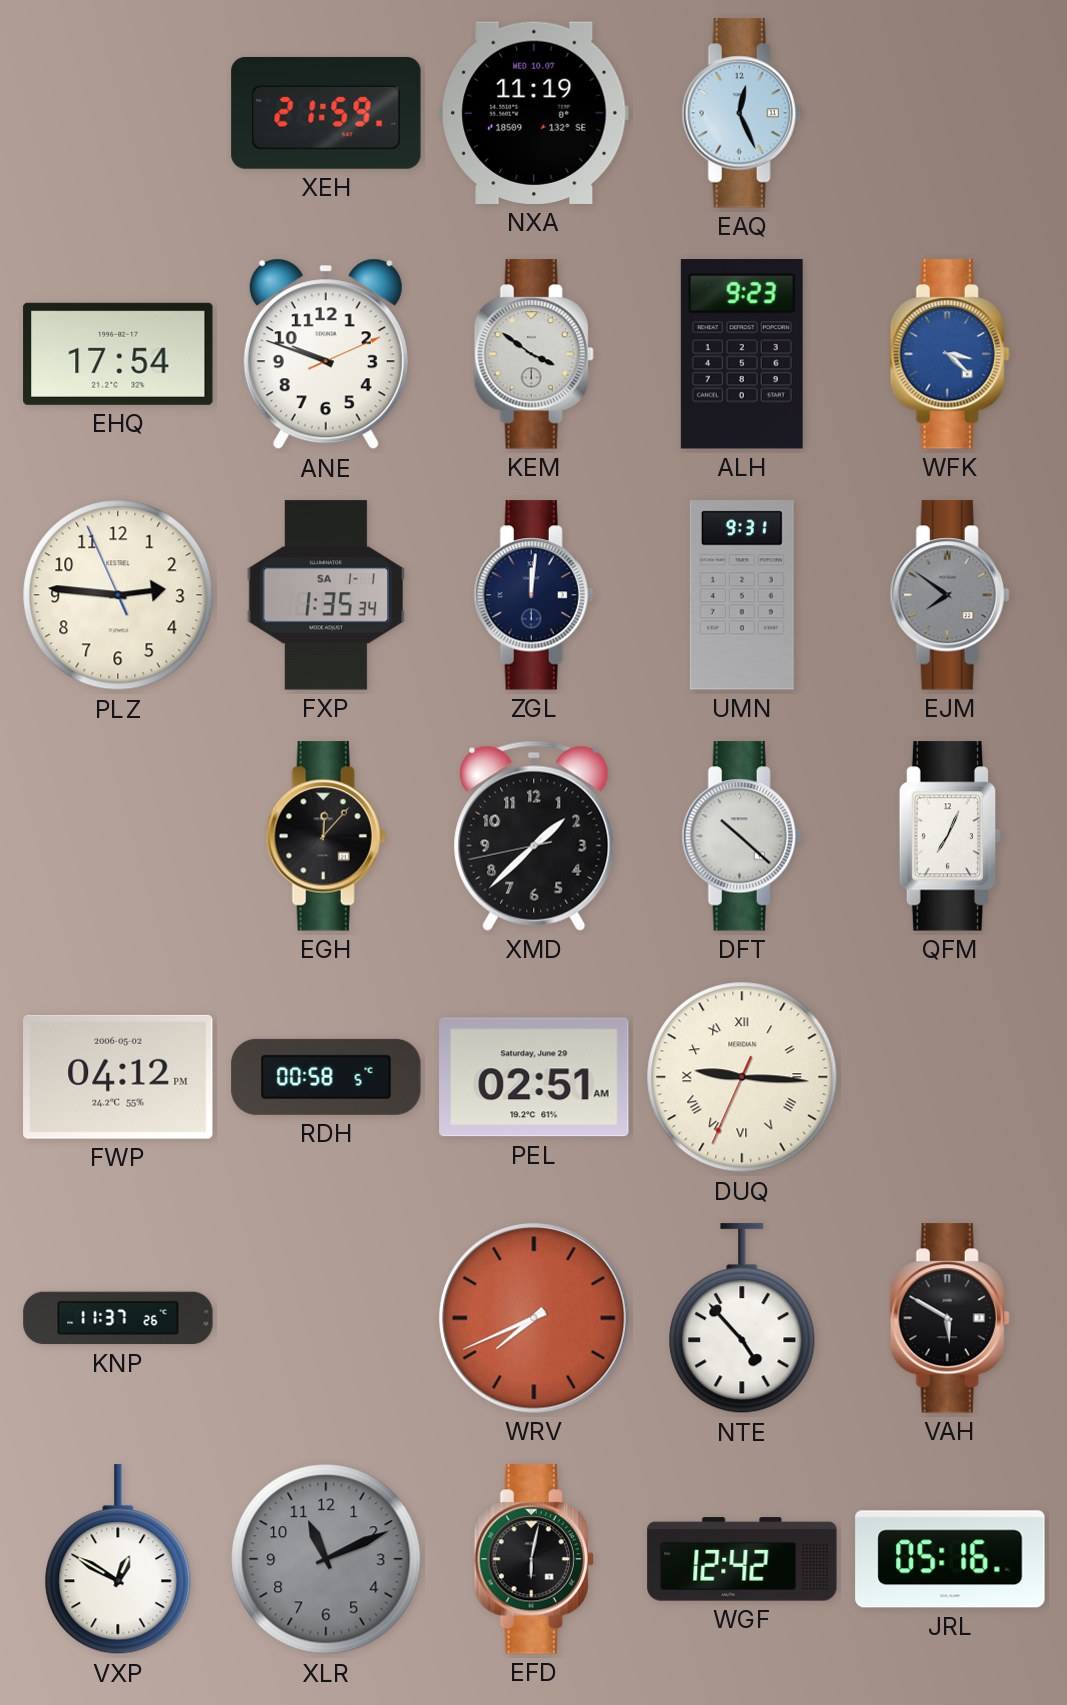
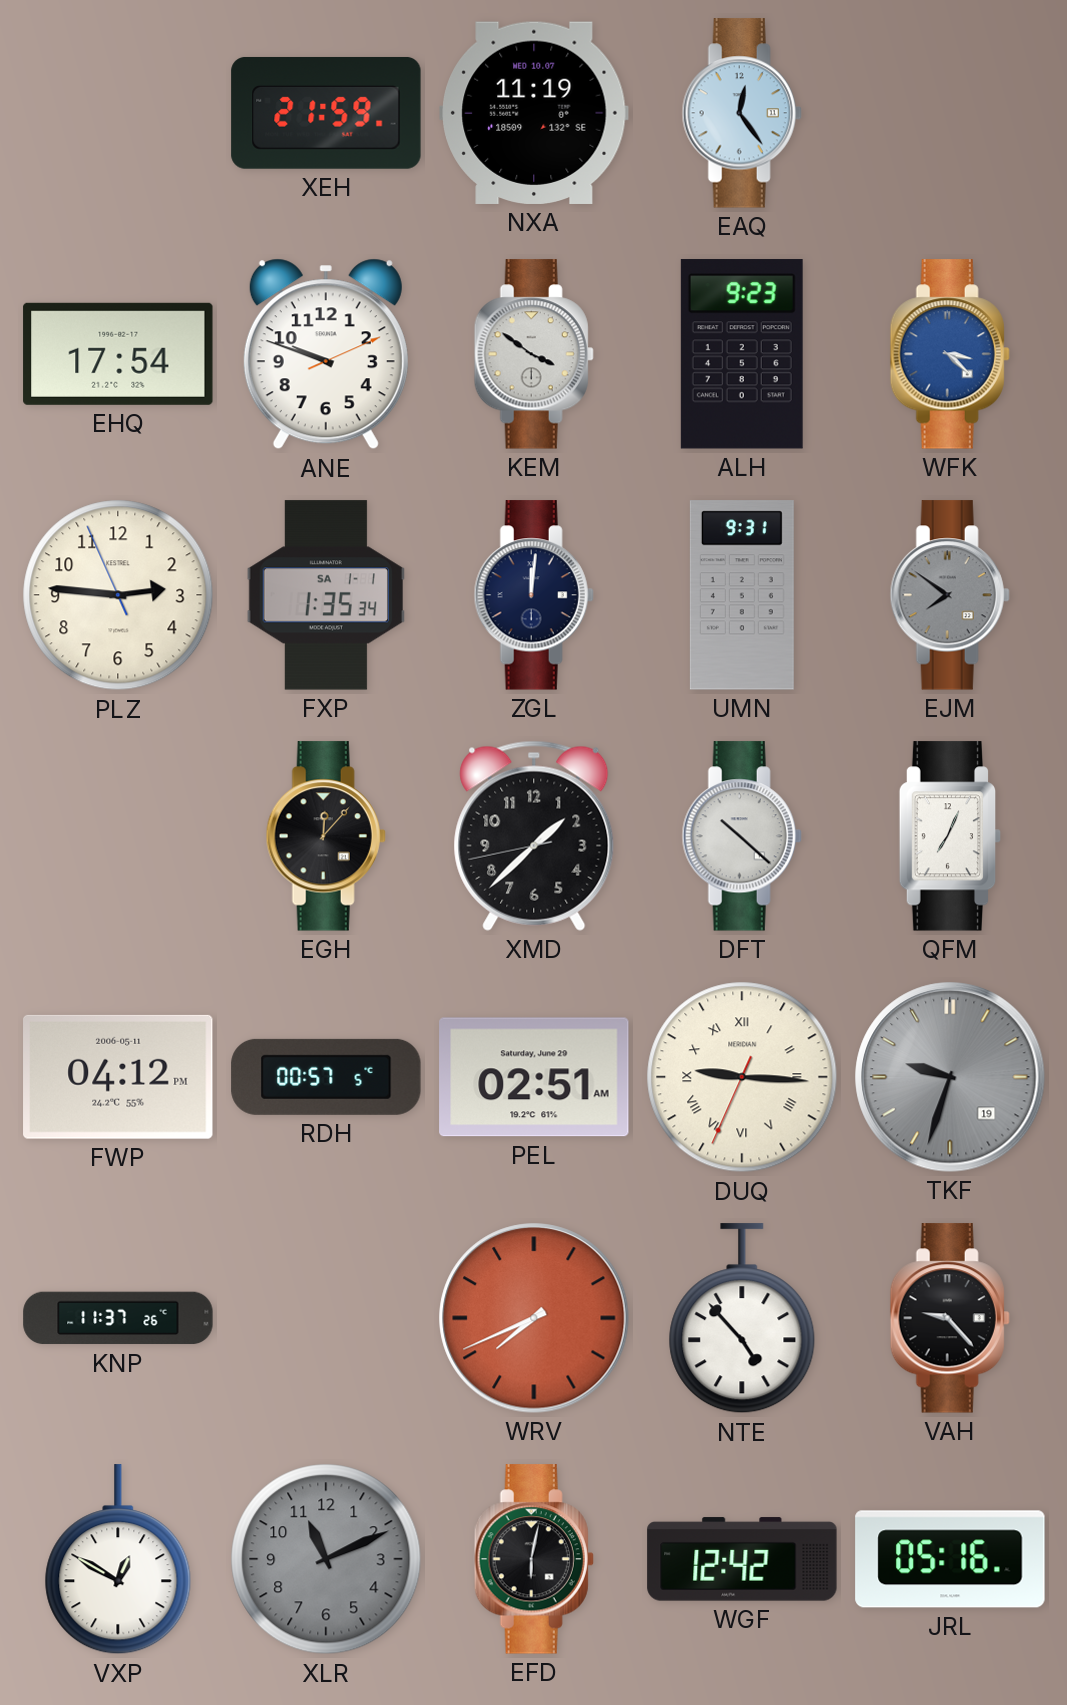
EAQ: 12:26 -> 12:24 (742, 113)
FWP date: 2006-05-02 -> 2006-05-11 (118, 1077)
RDH: 00:58 -> 00:57 (326, 1077)
TKF: none -> 9:33 (950, 1077)
VAH: 5:50 -> 9:23 (950, 1318)
